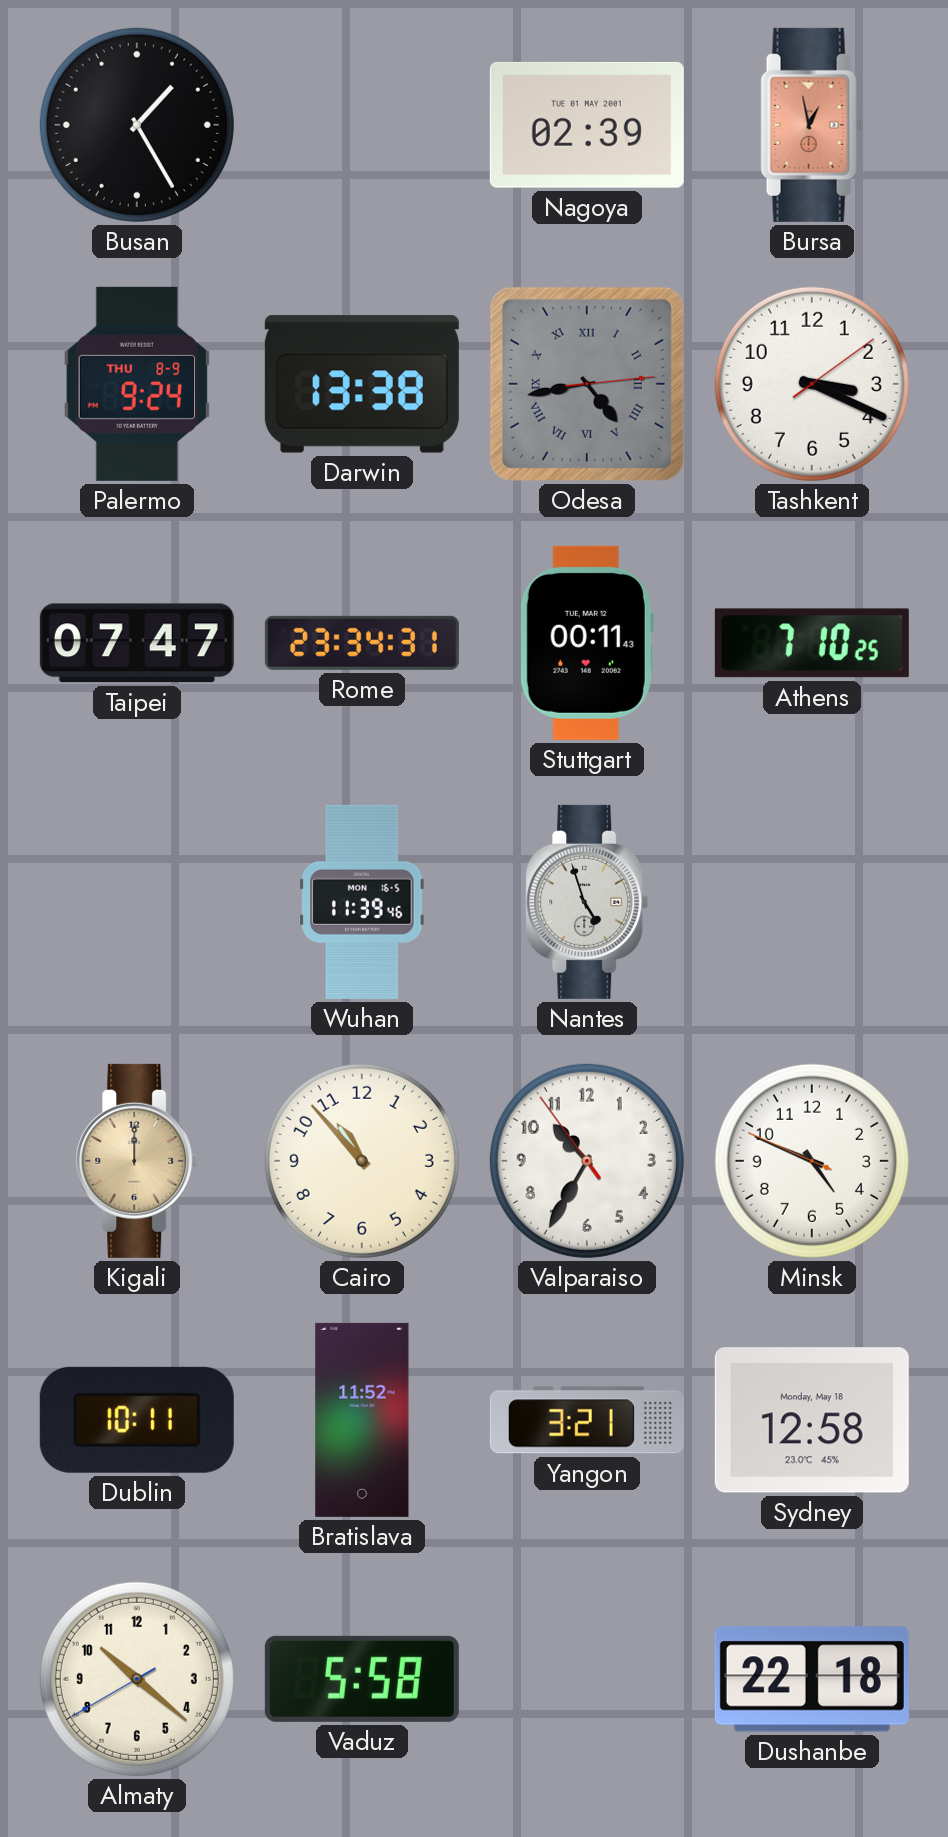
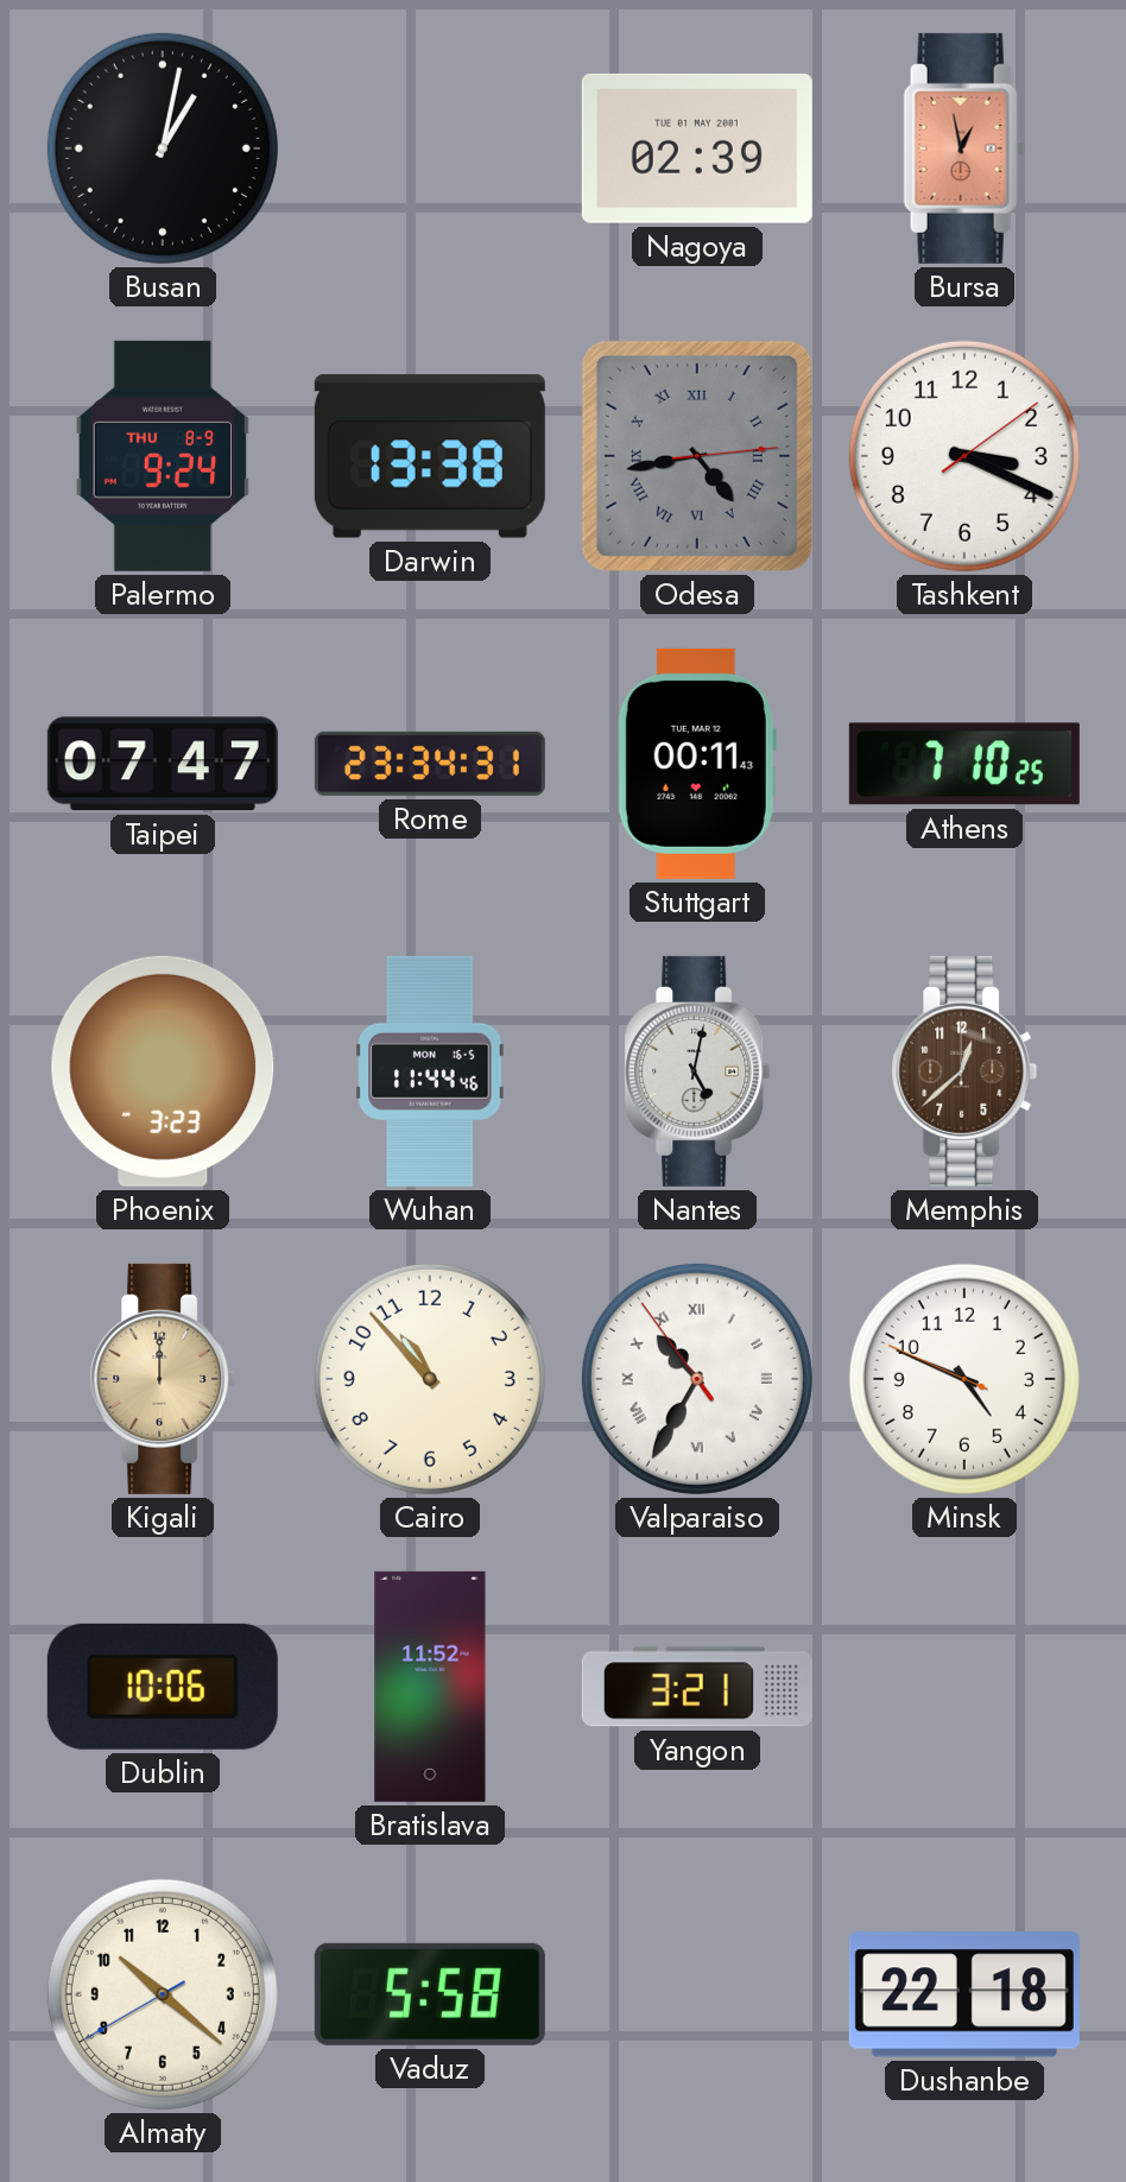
Busan: 1:25 -> 1:02 (163, 148)
Phoenix: none -> 3:23 (163, 1071)
Wuhan: 11:39 -> 11:44 (430, 1071)
Nantes: 4:57 -> 5:02 (697, 1071)
Memphis: none -> 12:38 (964, 1071)
Valparaiso numerals: Arabic -> Roman (697, 1379)
Dublin: 10:11 -> 10:06 (163, 1687)
Sydney: 12:58 -> none (812, 1420)
